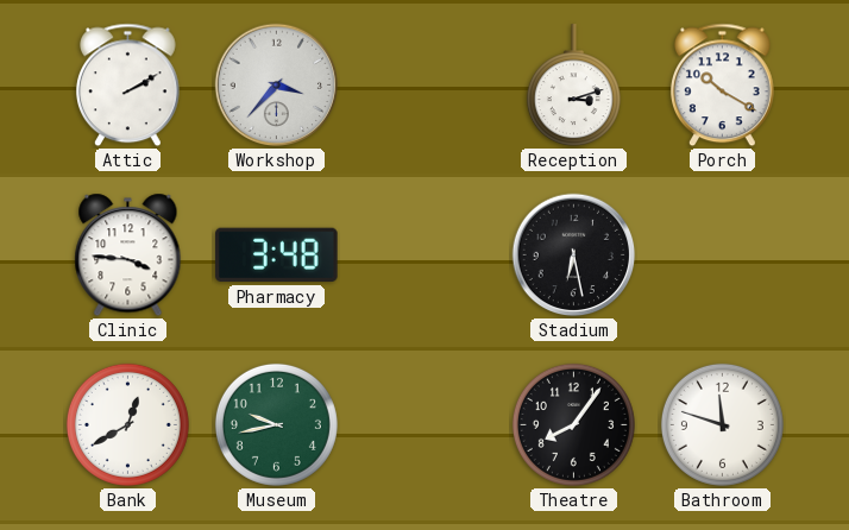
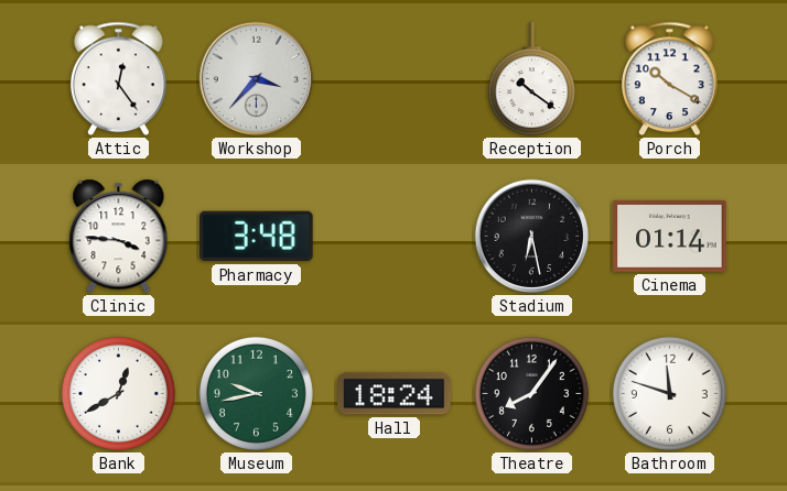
Attic: 2:10 -> 12:24 (119, 79)
Reception: 3:12 -> 10:21 (531, 79)
Cinema: none -> 01:14 (670, 236)
Hall: none -> 18:24 (395, 394)
